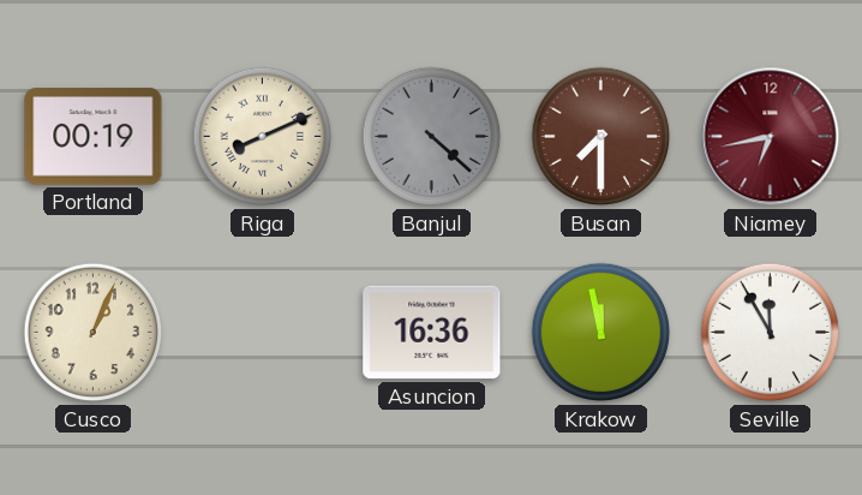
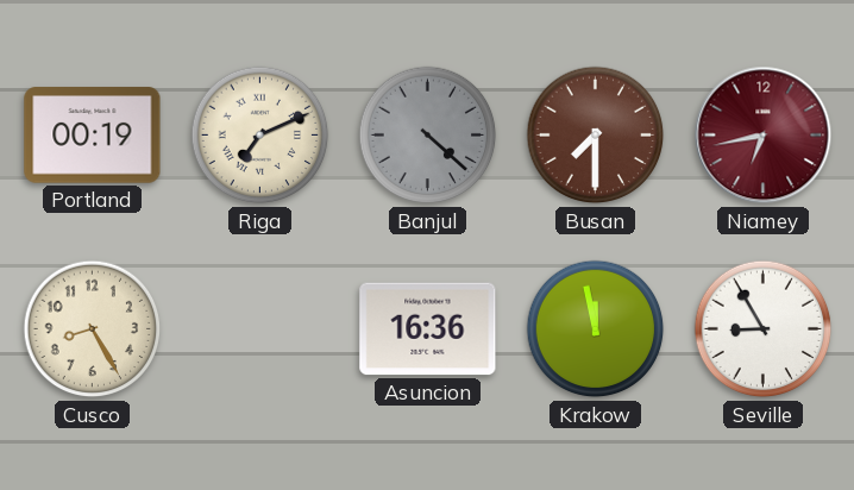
Riga: 8:11 -> 7:11 (260, 136)
Cusco: 1:04 -> 8:25 (93, 329)
Seville: 11:55 -> 8:55 (764, 329)
